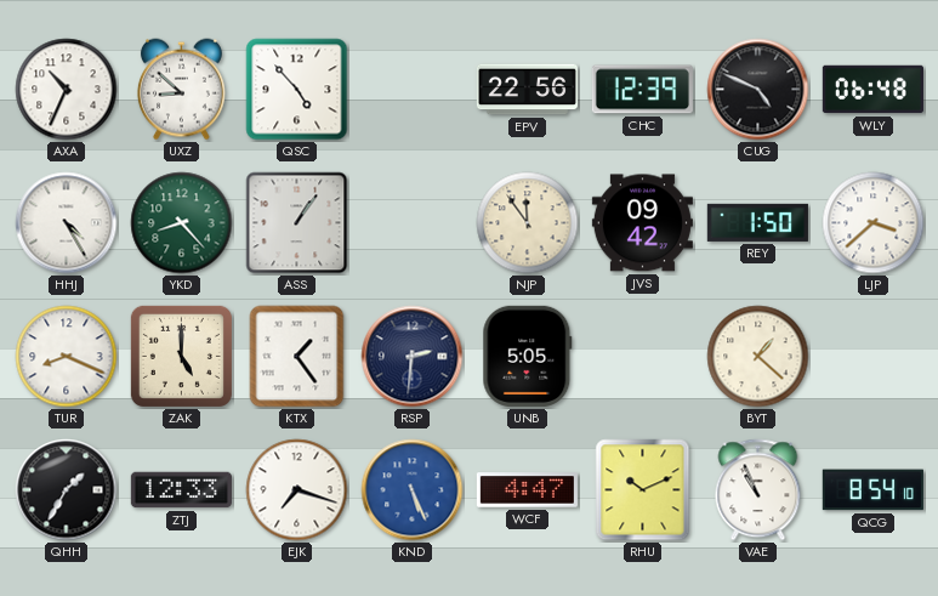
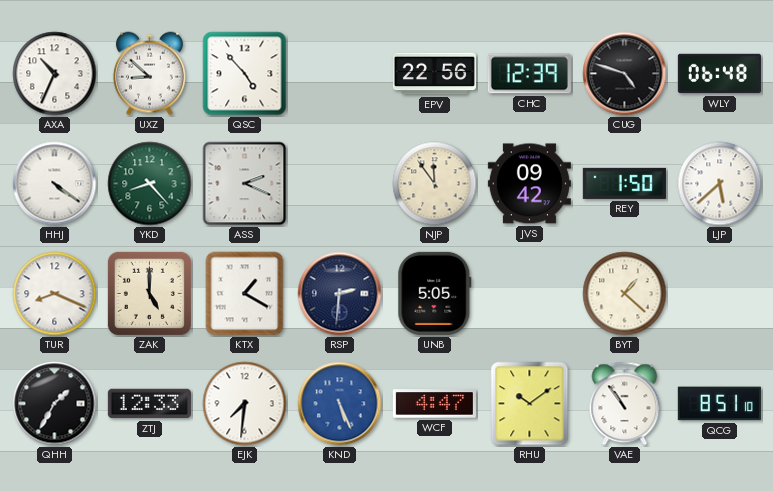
CUG: 4:49 -> 4:48 (625, 74)
HHJ: 4:25 -> 4:21 (55, 184)
ASS: 1:06 -> 2:19 (245, 184)
LJP: 3:38 -> 5:38 (720, 184)
KTX: 1:24 -> 1:20 (245, 294)
EJK: 7:18 -> 7:31 (245, 404)
RHU: 10:11 -> 10:09 (530, 404)
VAE: 10:56 -> 10:54 (625, 404)
QCG: 8:54 -> 8:51 (719, 404)
